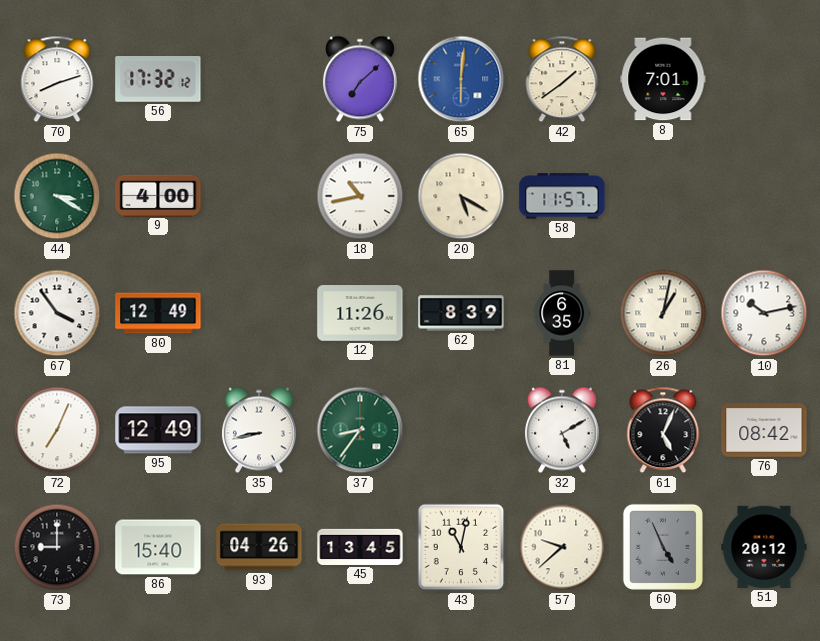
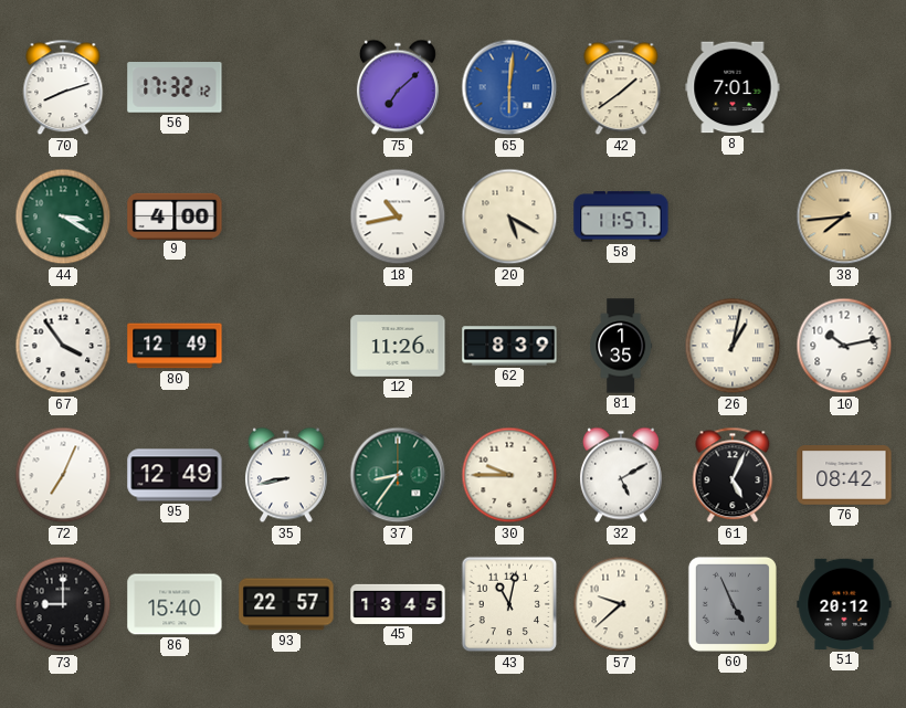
38: none -> 7:44 (844, 216)
81: 6:35 -> 1:35 (621, 346)
30: none -> 9:45 (509, 475)
93: 04:26 -> 22:57 (286, 604)
